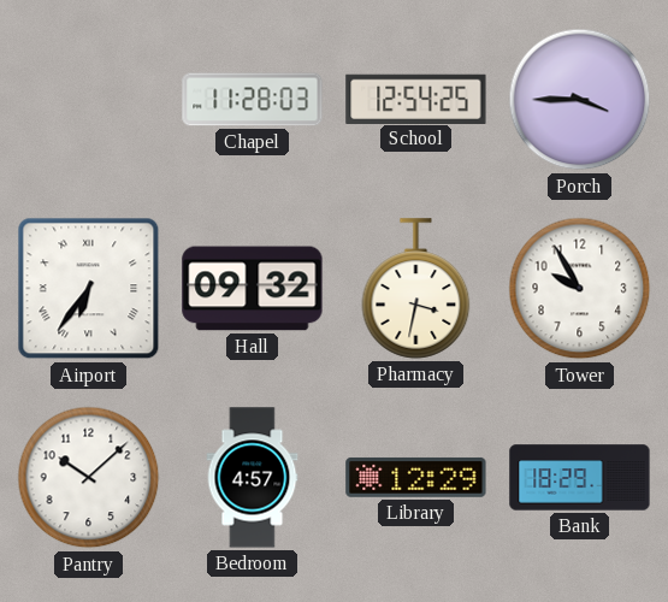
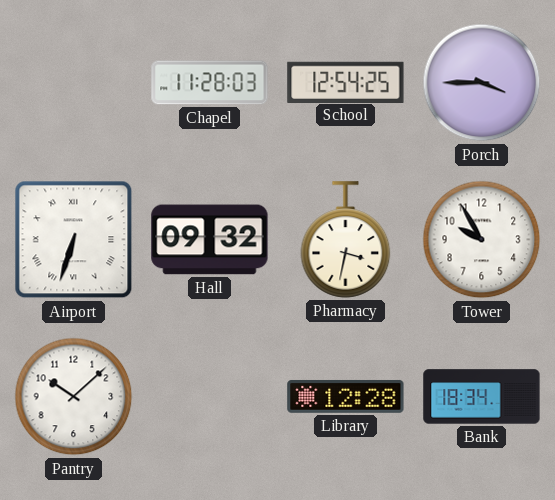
Airport: 6:36 -> 6:33 (74, 240)
Bedroom: 4:57 -> none (253, 478)
Library: 12:29 -> 12:28 (346, 397)
Bank: 18:29 -> 18:34 (482, 397)
